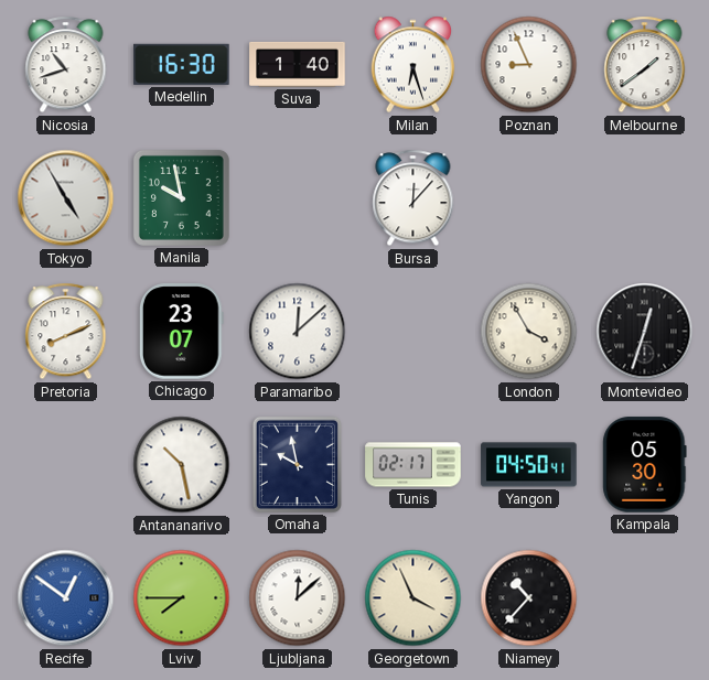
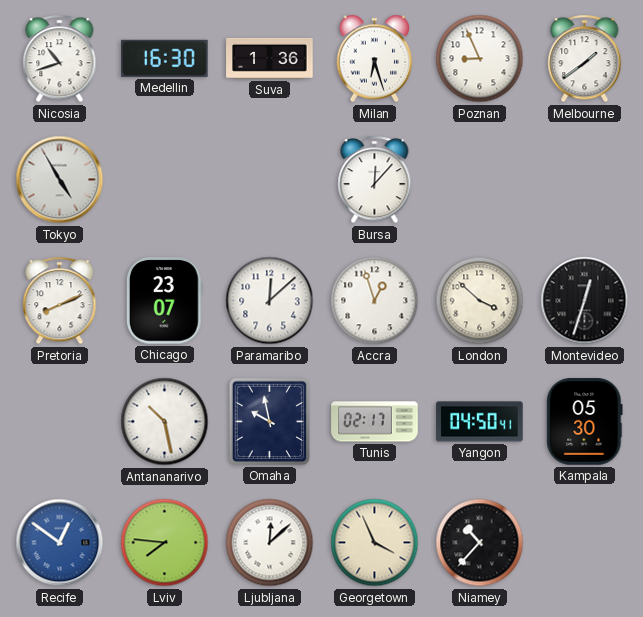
Suva: 1:40 -> 1:36 (270, 58)
Manila: 9:58 -> none (181, 197)
Accra: none -> 12:57 (375, 301)
London: 3:55 -> 3:52 (480, 301)
Lviv: 7:45 -> 7:46 (165, 543)
